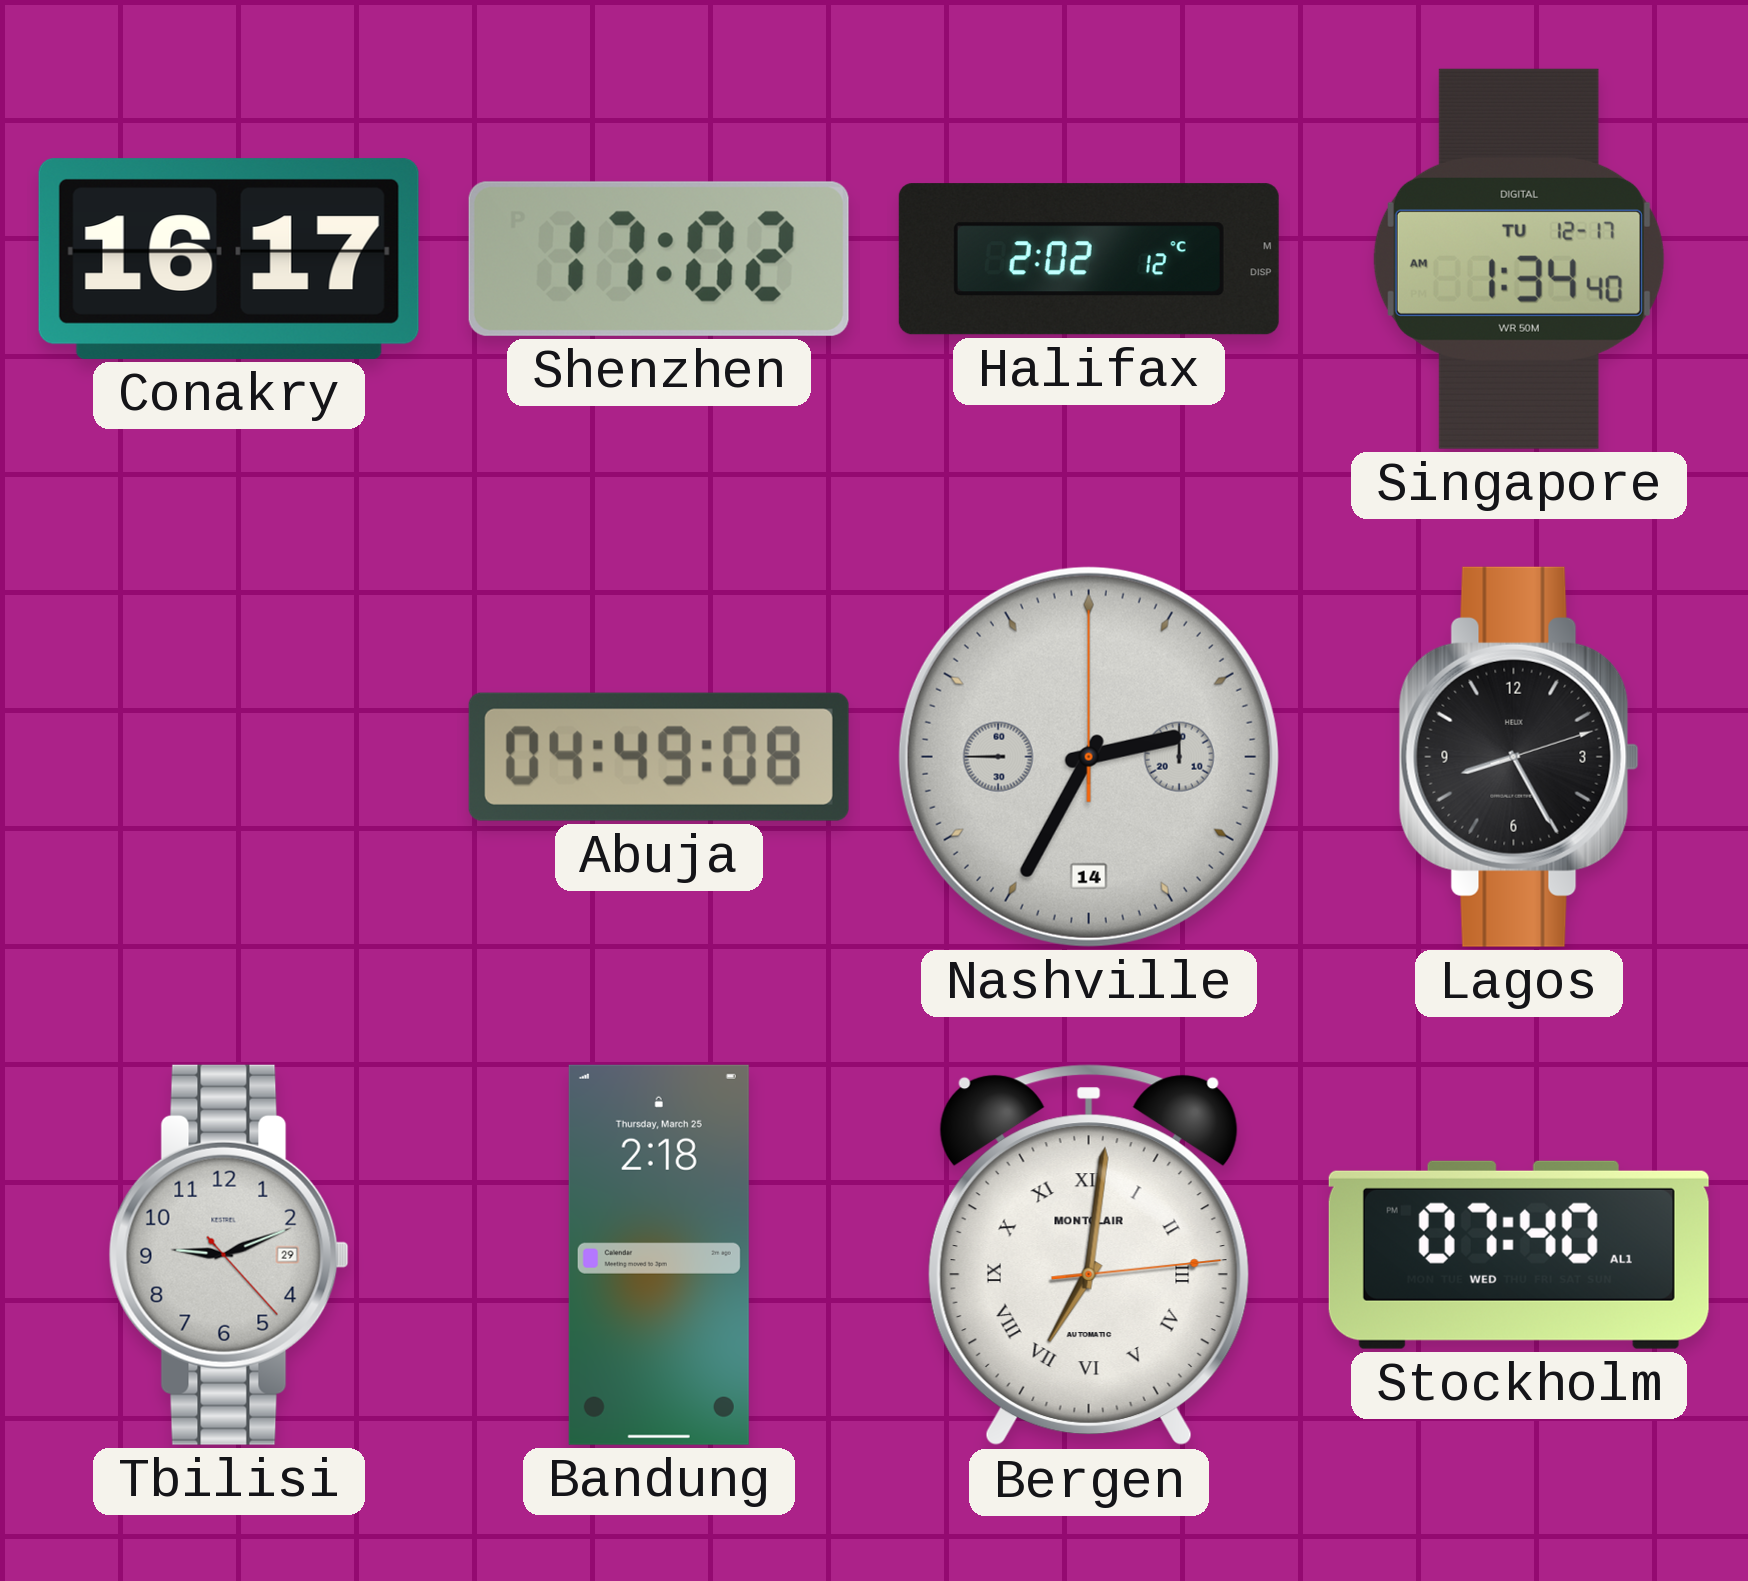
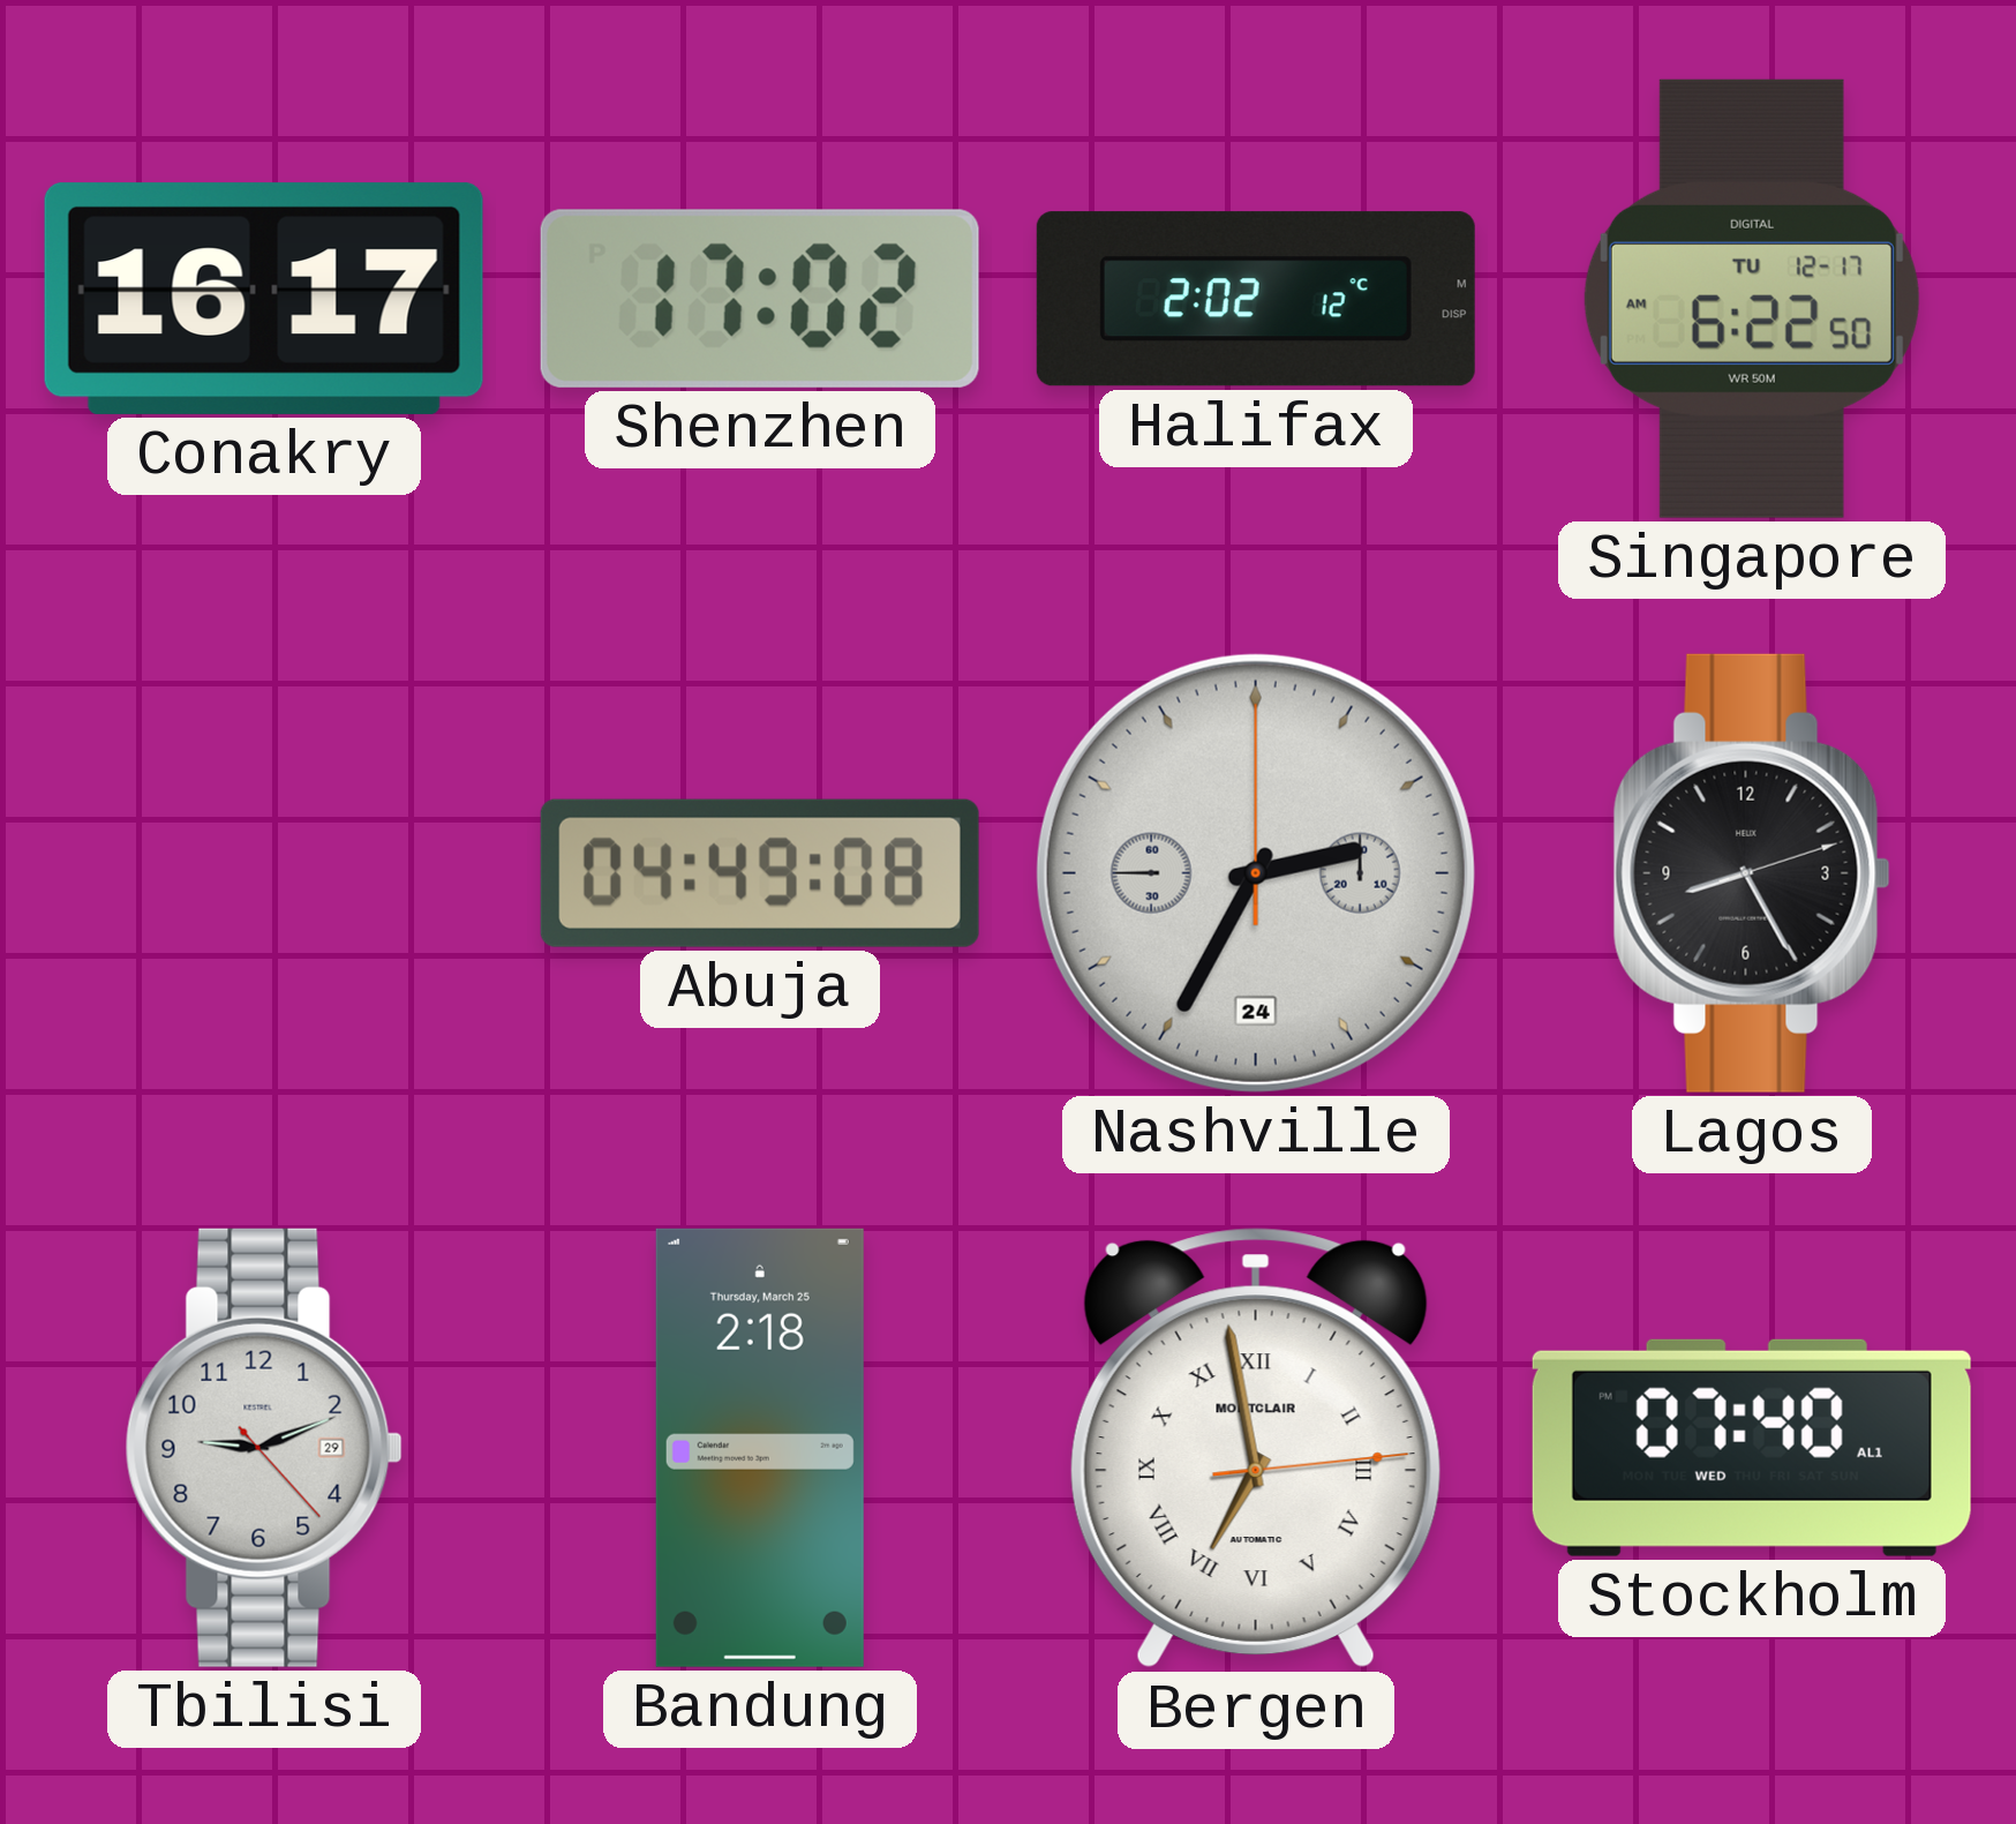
Singapore: 1:34 -> 6:22 (1752, 299)
Nashville date: 14 -> 24 (1256, 873)
Bergen: 7:01 -> 6:58 (1256, 1448)
